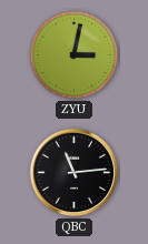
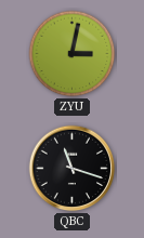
QBC: 11:14 -> 11:18 (73, 169)
